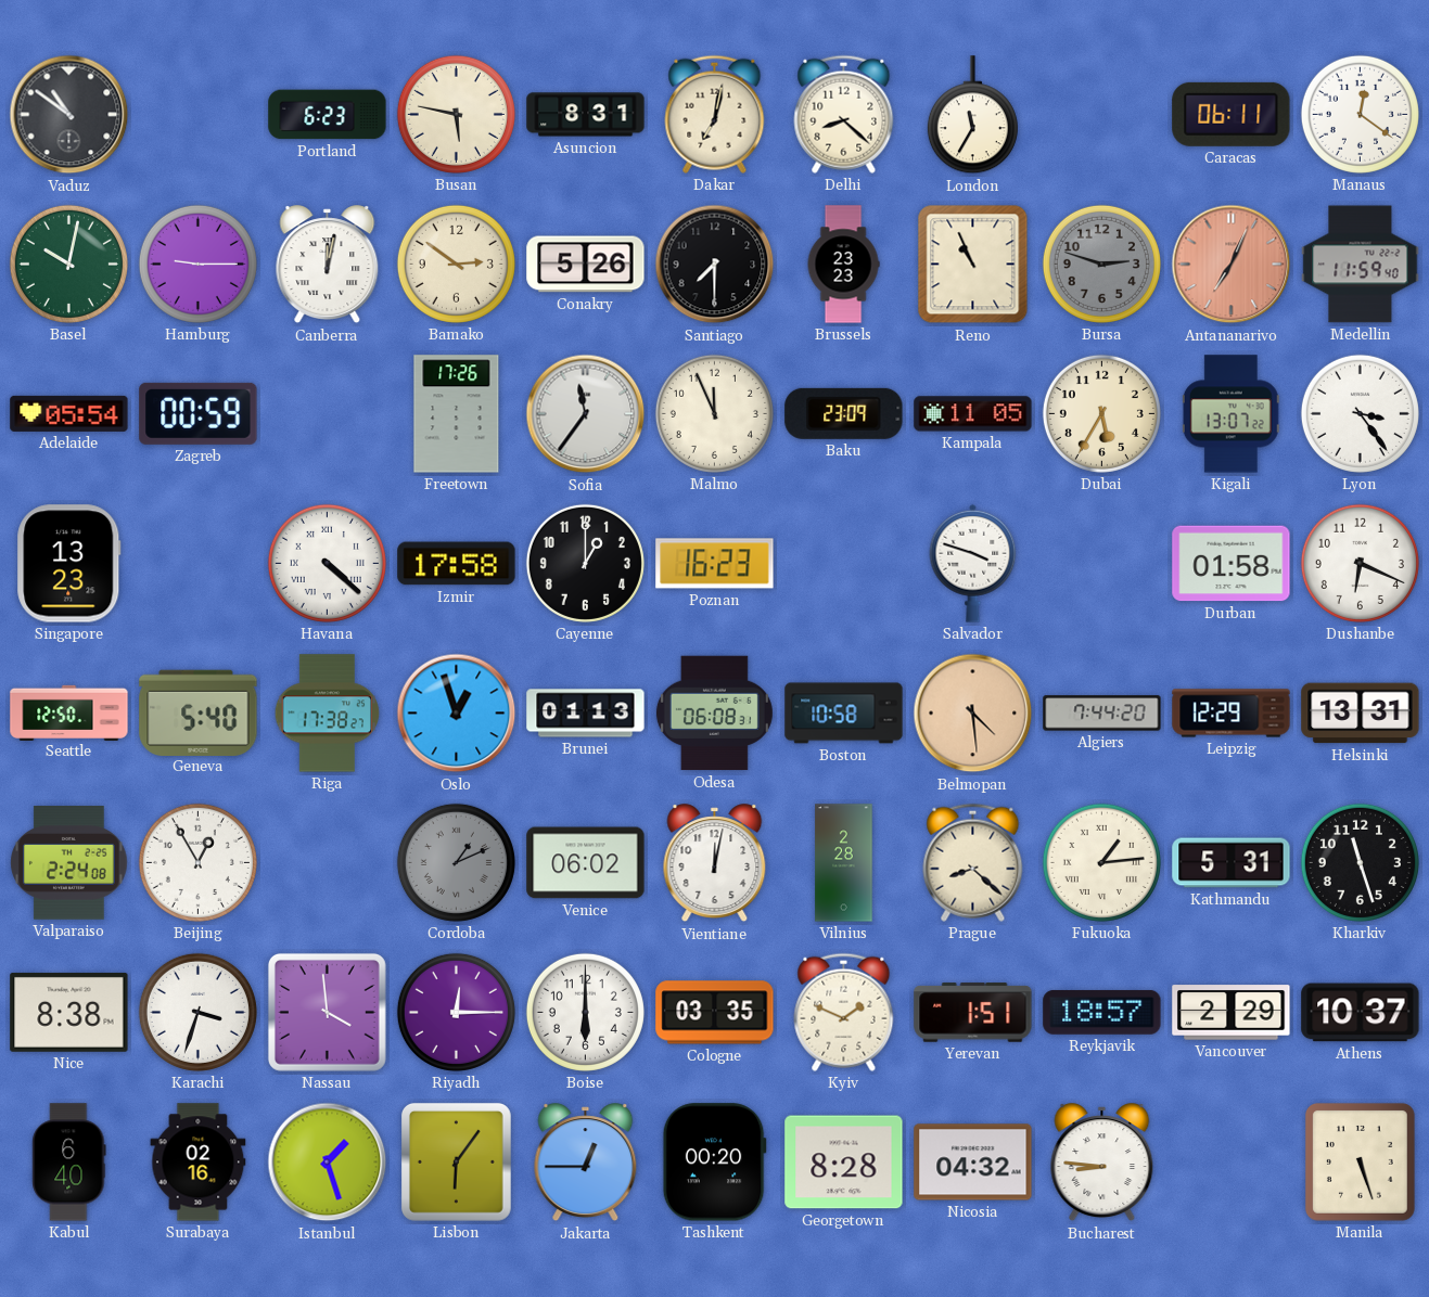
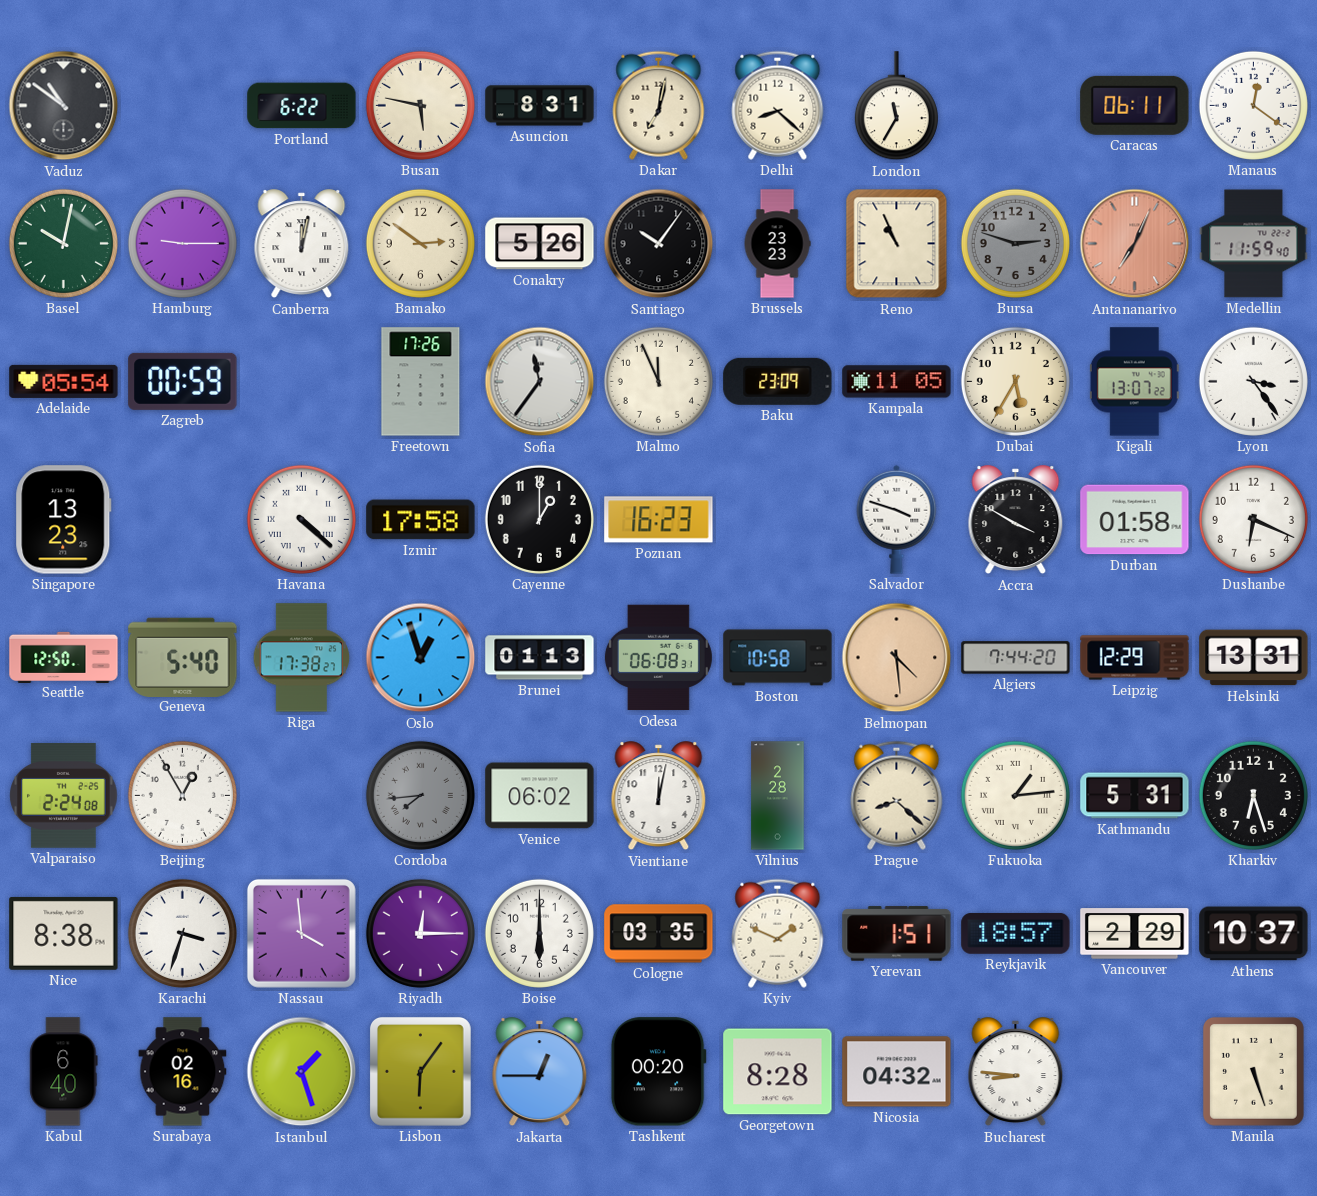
Portland: 6:23 -> 6:22 (302, 106)
Santiago: 7:30 -> 10:06 (659, 244)
Accra: none -> 3:50 (1016, 520)
Cordoba: 1:11 -> 7:44 (420, 795)
Kharkiv: 11:27 -> 6:27 (1253, 795)
